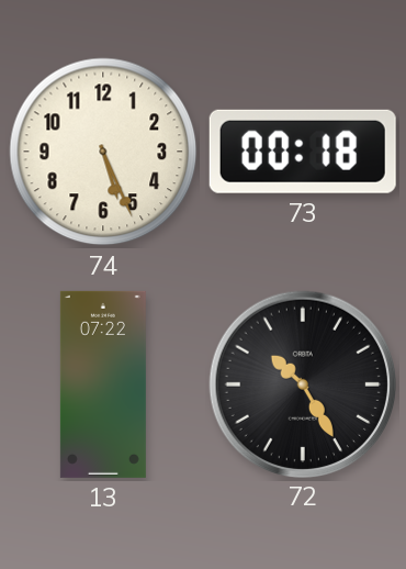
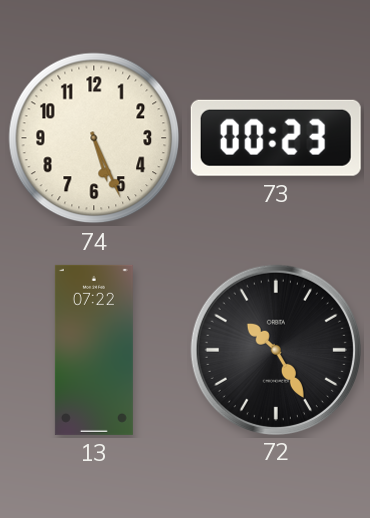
73: 00:18 -> 00:23 (276, 138)
